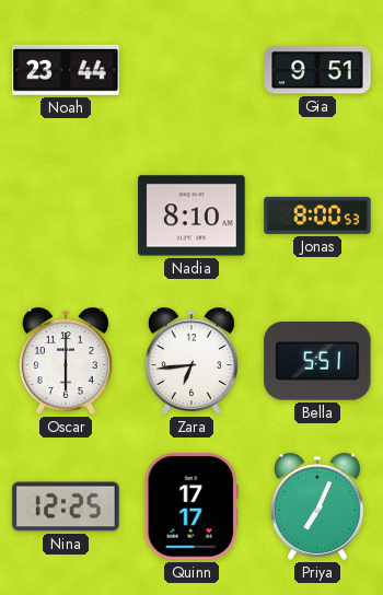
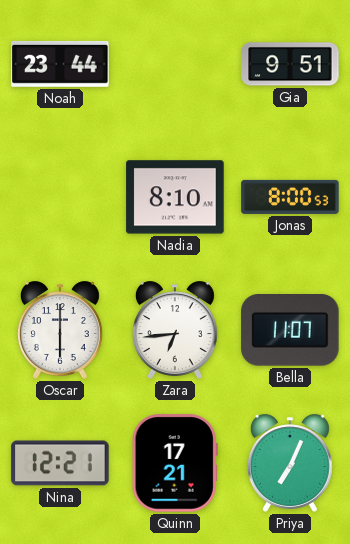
Bella: 5:51 -> 11:07 (290, 330)
Nina: 12:25 -> 12:21 (60, 463)
Quinn: 17:17 -> 17:21 (175, 463)
